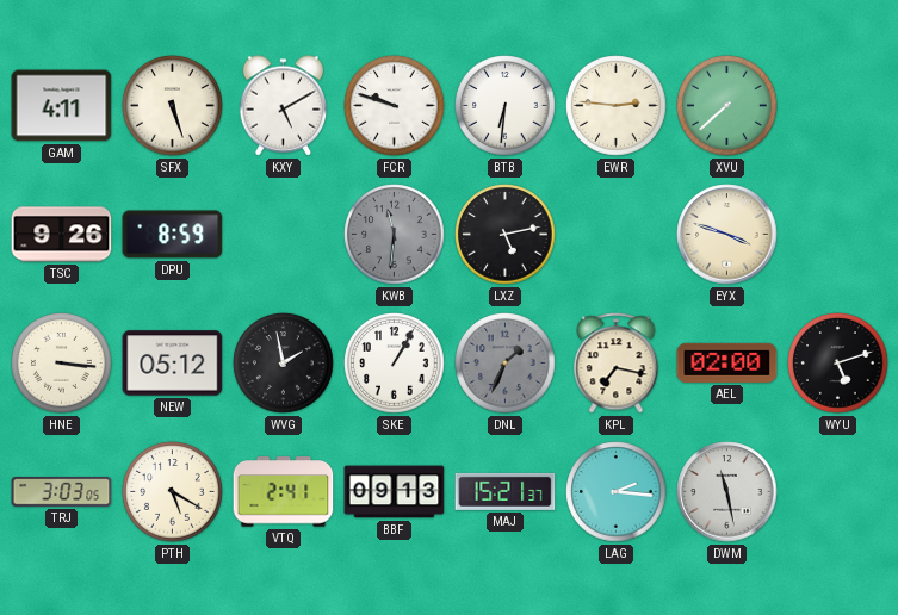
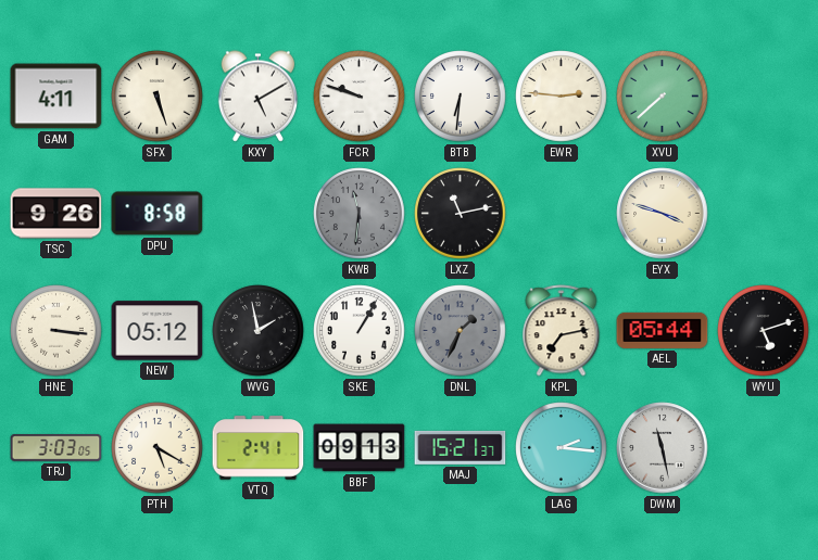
DPU: 8:59 -> 8:58 (158, 214)
LXZ: 5:13 -> 11:13 (461, 214)
KPL: 7:17 -> 7:13 (562, 331)
AEL: 02:00 -> 05:44 (663, 330)
